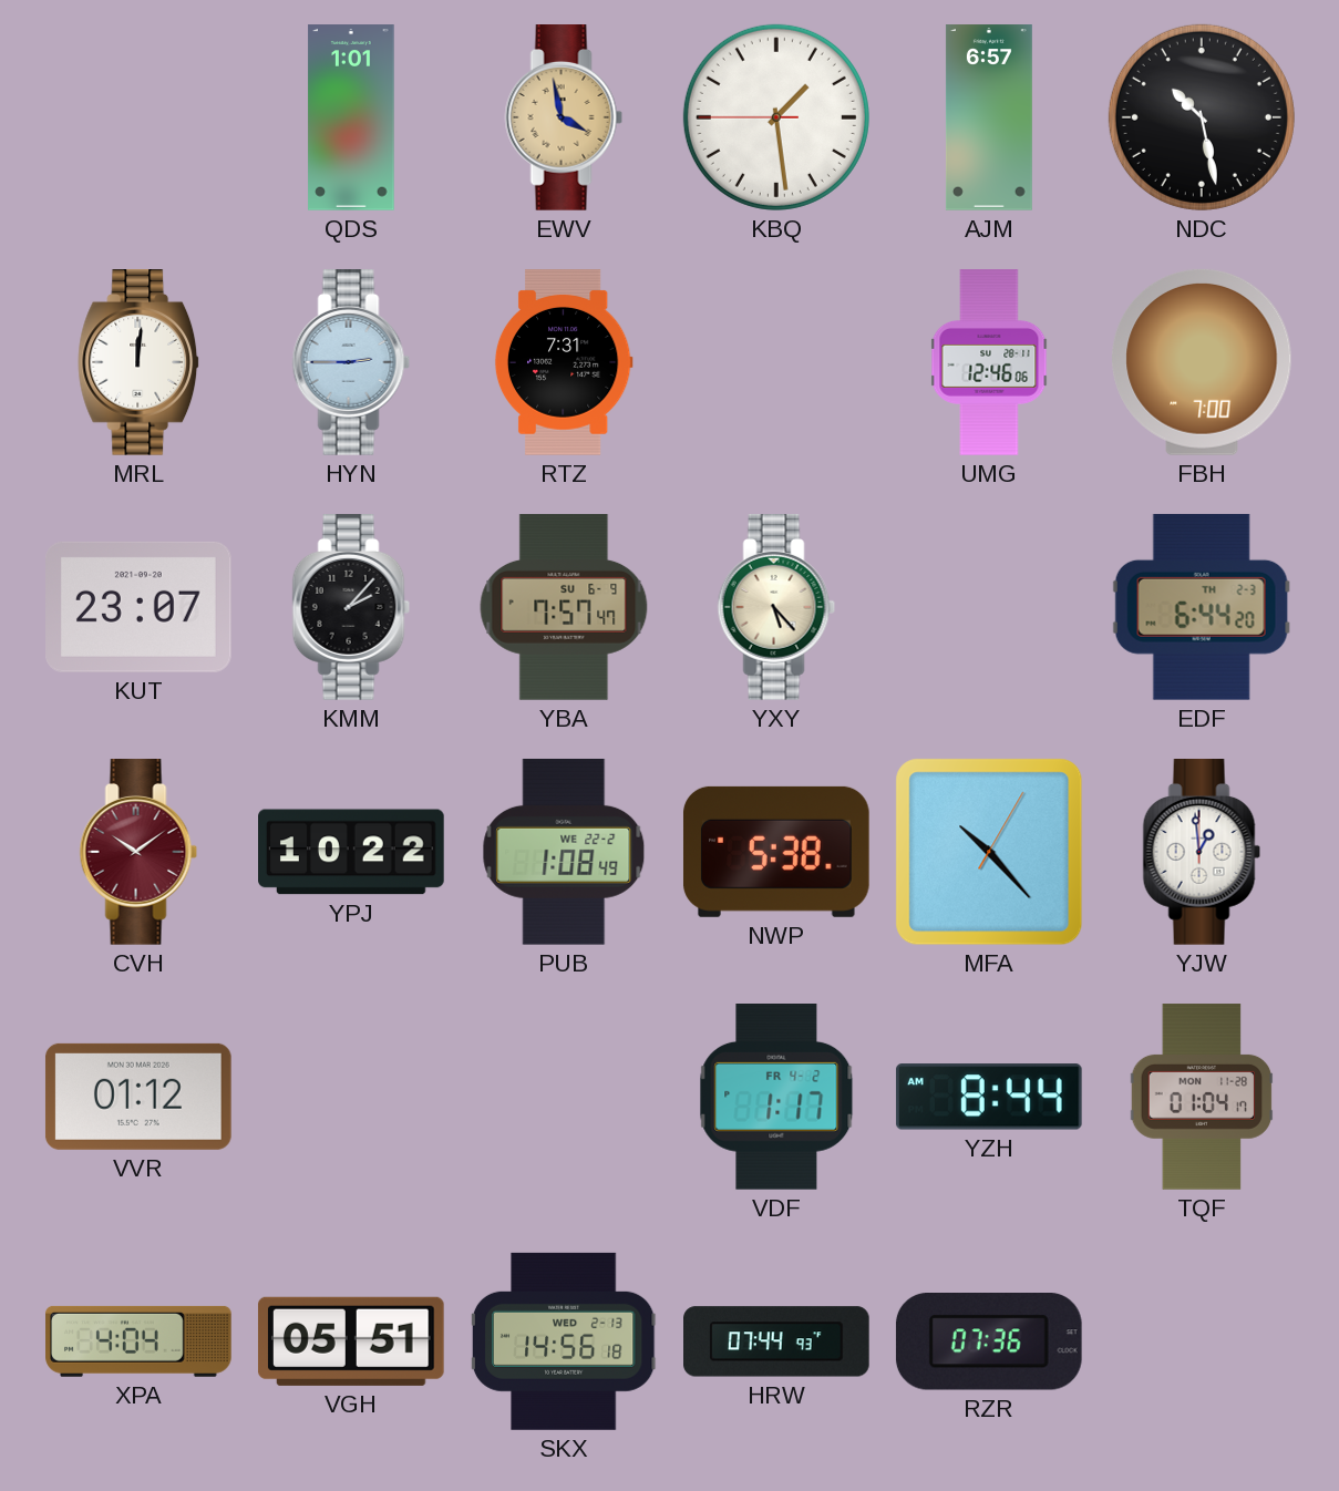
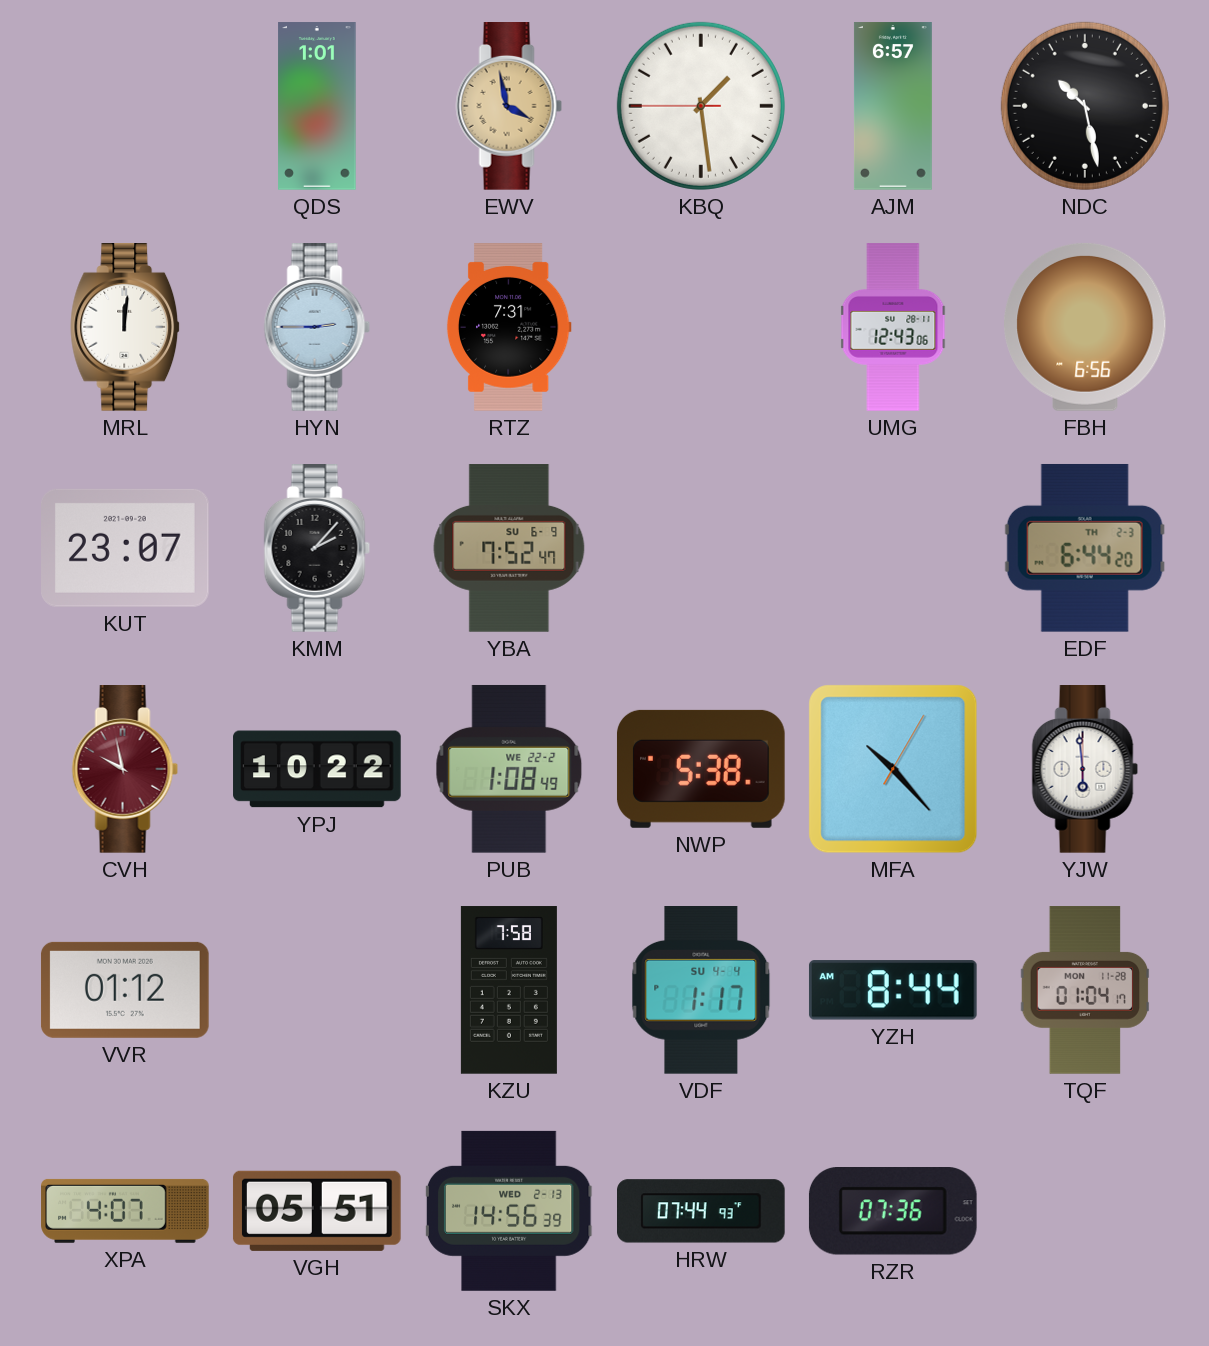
UMG: 12:46 -> 12:43 (893, 327)
FBH: 7:00 -> 6:56 (1085, 327)
YBA: 7:57 -> 7:52 (509, 548)
YXY: 5:23 -> none (776, 608)
CVH: 10:09 -> 9:58 (125, 770)
YJW: 12:59 -> 5:59 (1085, 770)
KZU: none -> 7:58 (509, 990)
VDF date: FR 4-2 -> SU 4-4 (701, 991)
XPA: 4:04 -> 4:07 (125, 1211)
SKX: 14:56:18 -> 14:56:39 (509, 1211)
